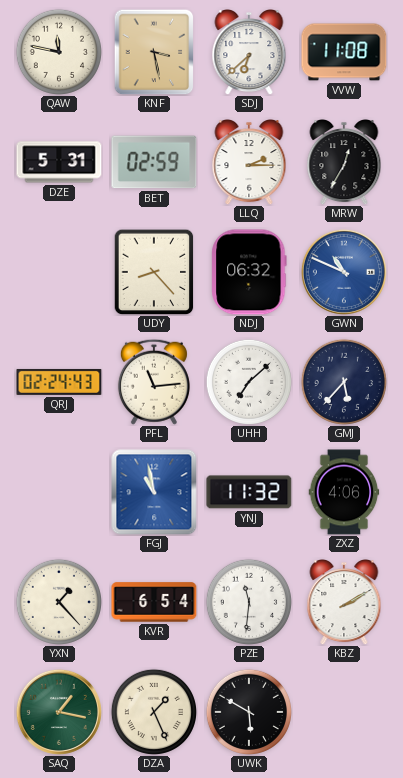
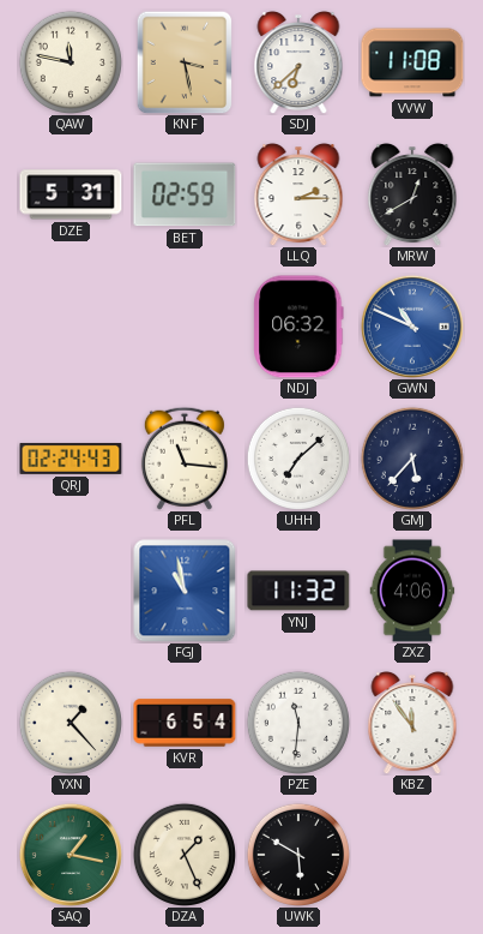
MRW: 12:35 -> 12:40 (412, 196)
UDY: 8:23 -> none (154, 272)
PFL: 11:14 -> 11:16 (185, 459)
KBZ: 2:10 -> 11:54 (412, 724)
